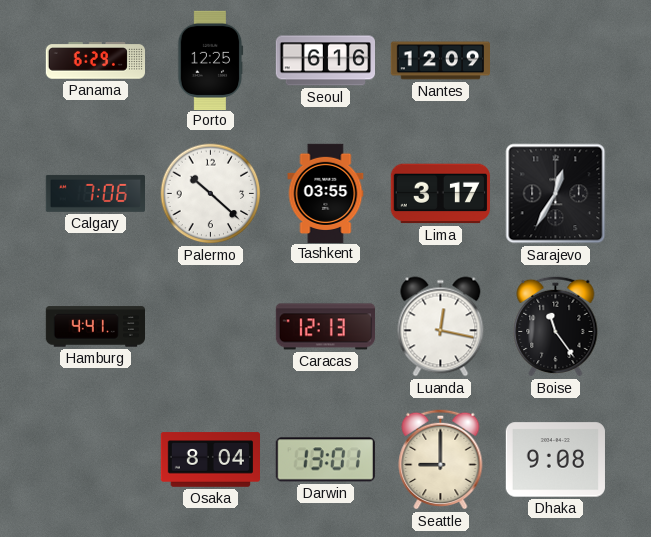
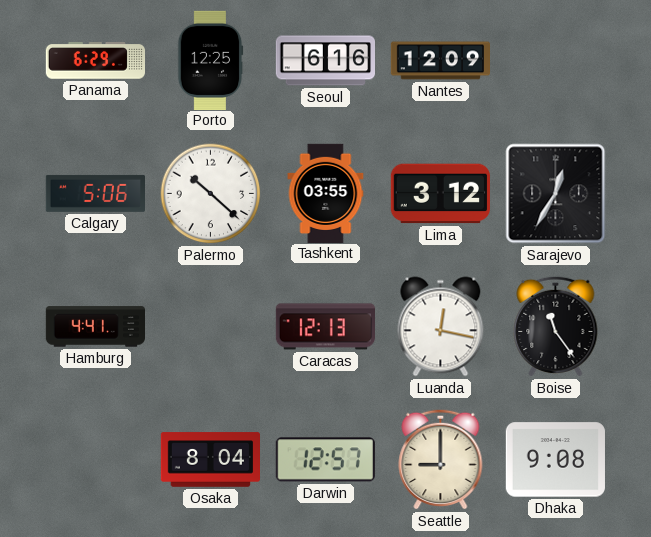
Calgary: 7:06 -> 5:06 (95, 193)
Lima: 3:17 -> 3:12 (440, 194)
Darwin: 13:01 -> 12:57 (325, 460)
